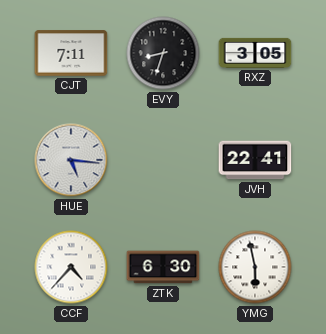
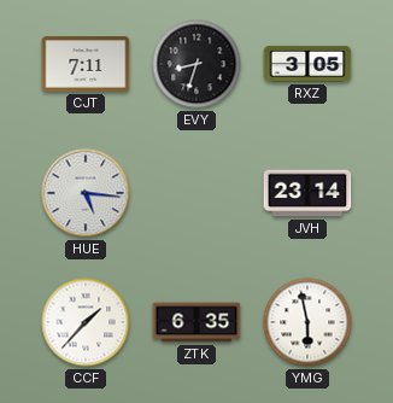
JVH: 22:41 -> 23:14 (307, 193)
CCF: 4:37 -> 1:37 (86, 322)
ZTK: 6:30 -> 6:35 (196, 322)
